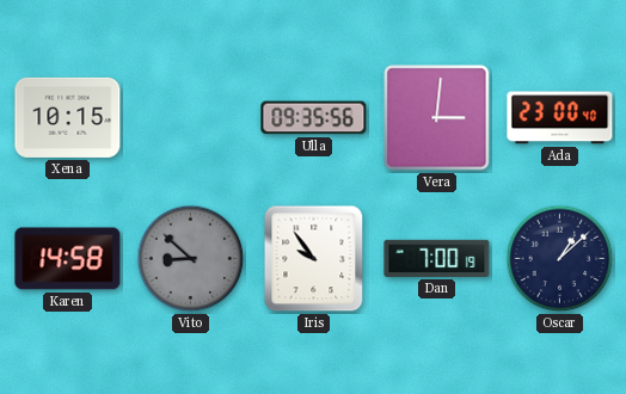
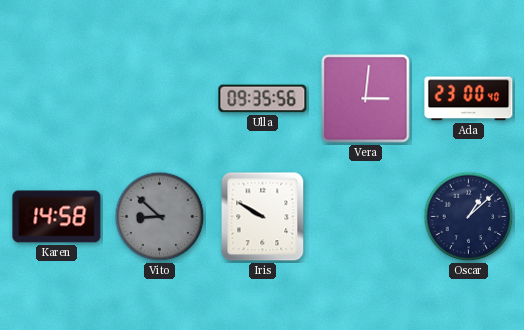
Xena: 10:15 -> none (68, 117)
Iris: 9:54 -> 9:50 (263, 217)
Dan: 7:00 -> none (437, 258)
